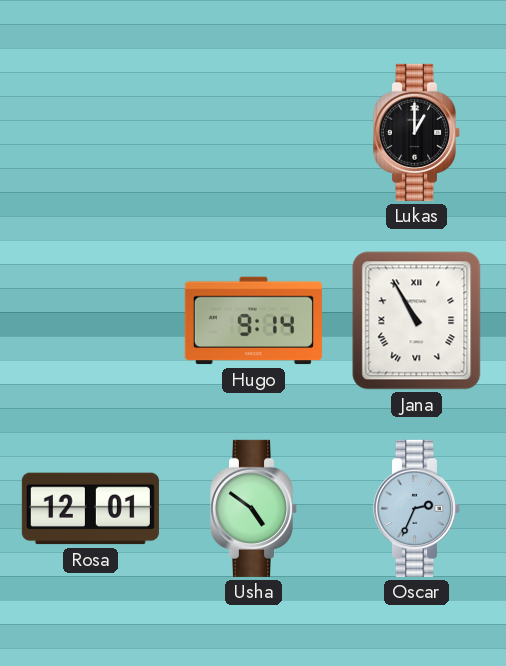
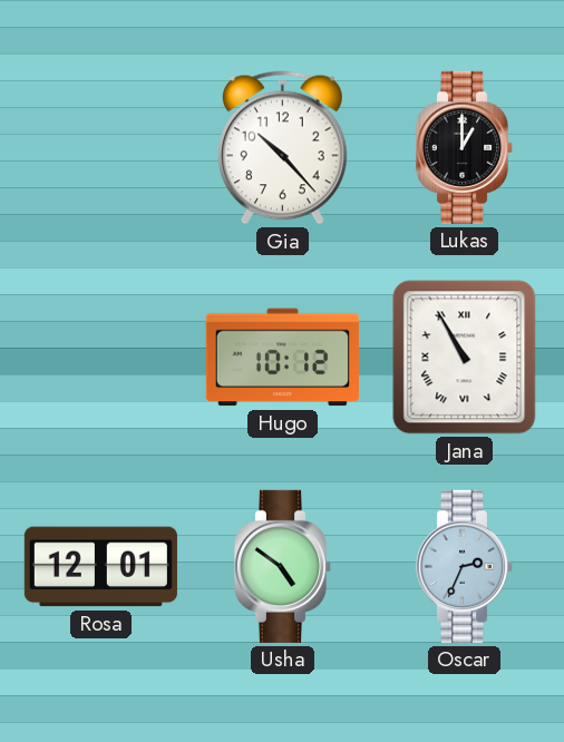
Gia: none -> 10:23 (282, 148)
Hugo: 9:14 -> 10:12 (282, 358)
